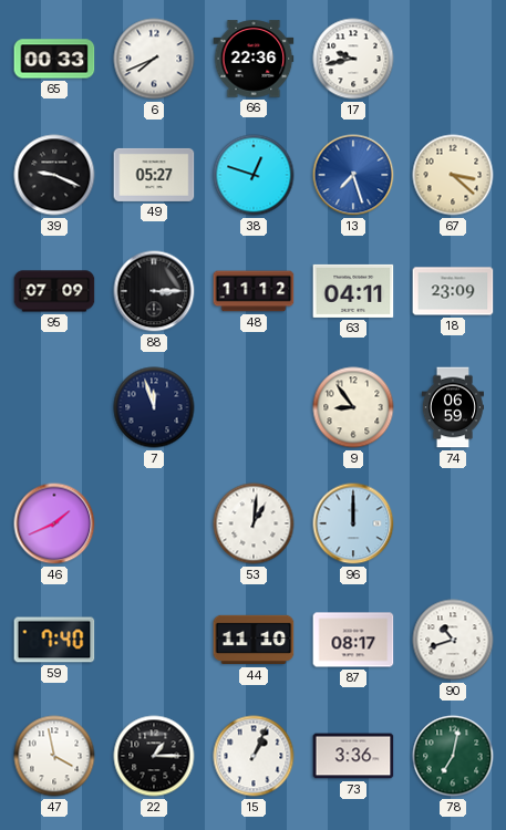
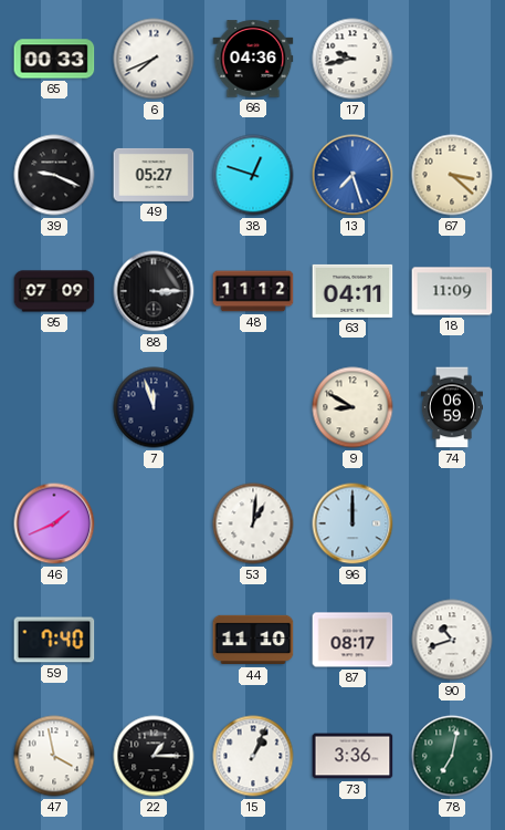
66: 22:36 -> 04:36 (253, 59)
18: 23:09 -> 11:09 (452, 291)
9: 8:54 -> 8:50 (353, 407)
